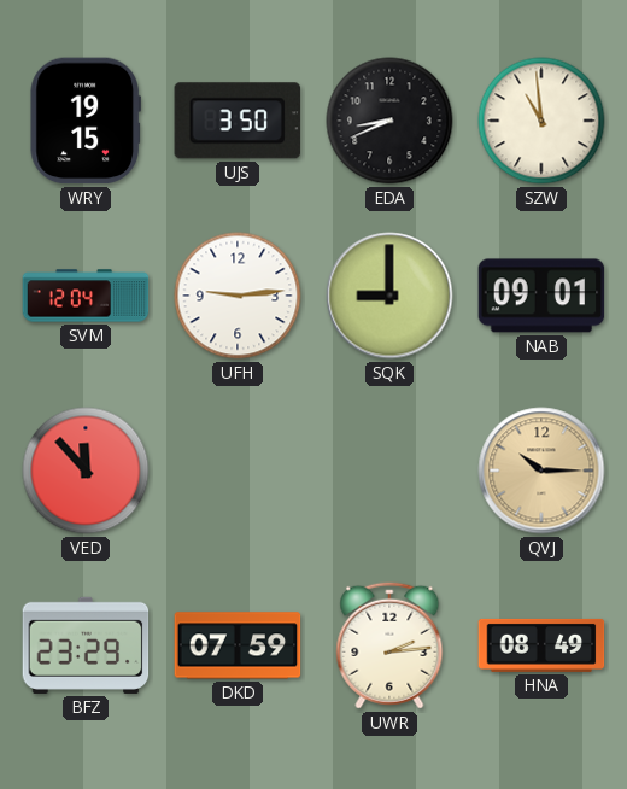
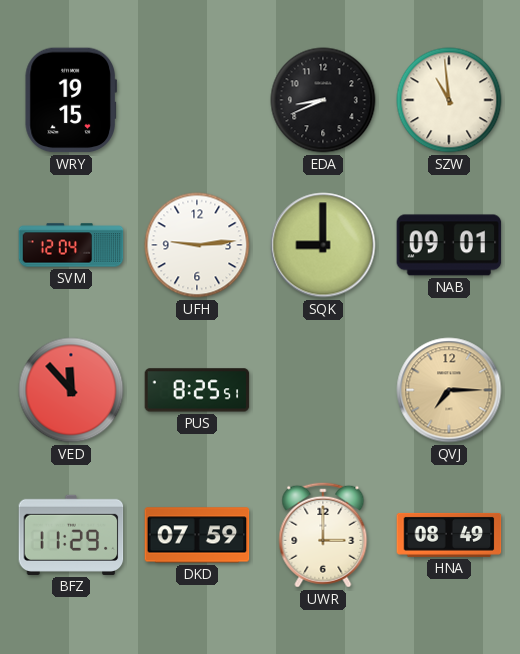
UJS: 3:50 -> none (236, 121)
PUS: none -> 8:25 (197, 390)
QVJ: 10:15 -> 7:15 (449, 390)
BFZ: 23:29 -> 11:29 (71, 535)
UWR: 2:14 -> 3:00 (323, 535)
